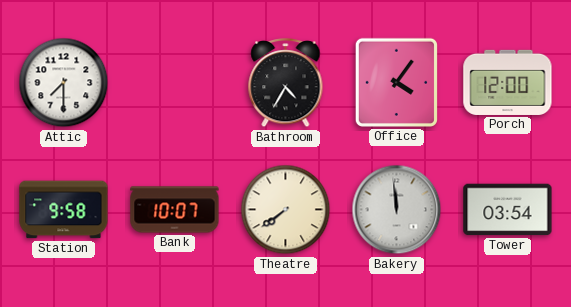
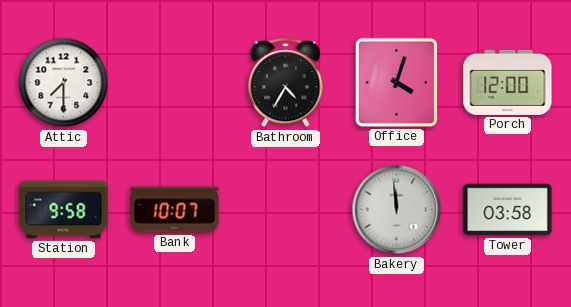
Office: 4:06 -> 4:03 (396, 82)
Theatre: 7:39 -> none (286, 210)
Tower: 03:54 -> 03:58 (508, 210)
